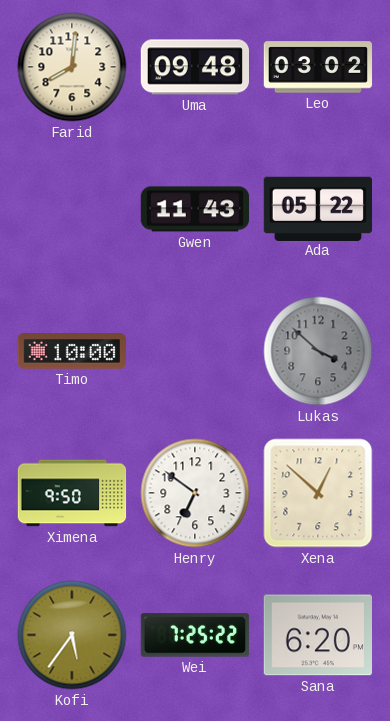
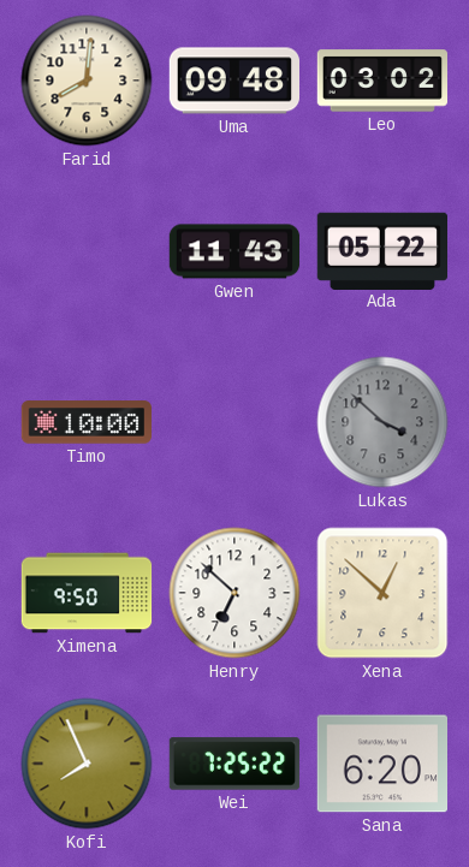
Henry: 6:51 -> 6:52 (234, 593)
Kofi: 5:36 -> 7:56 (87, 764)
